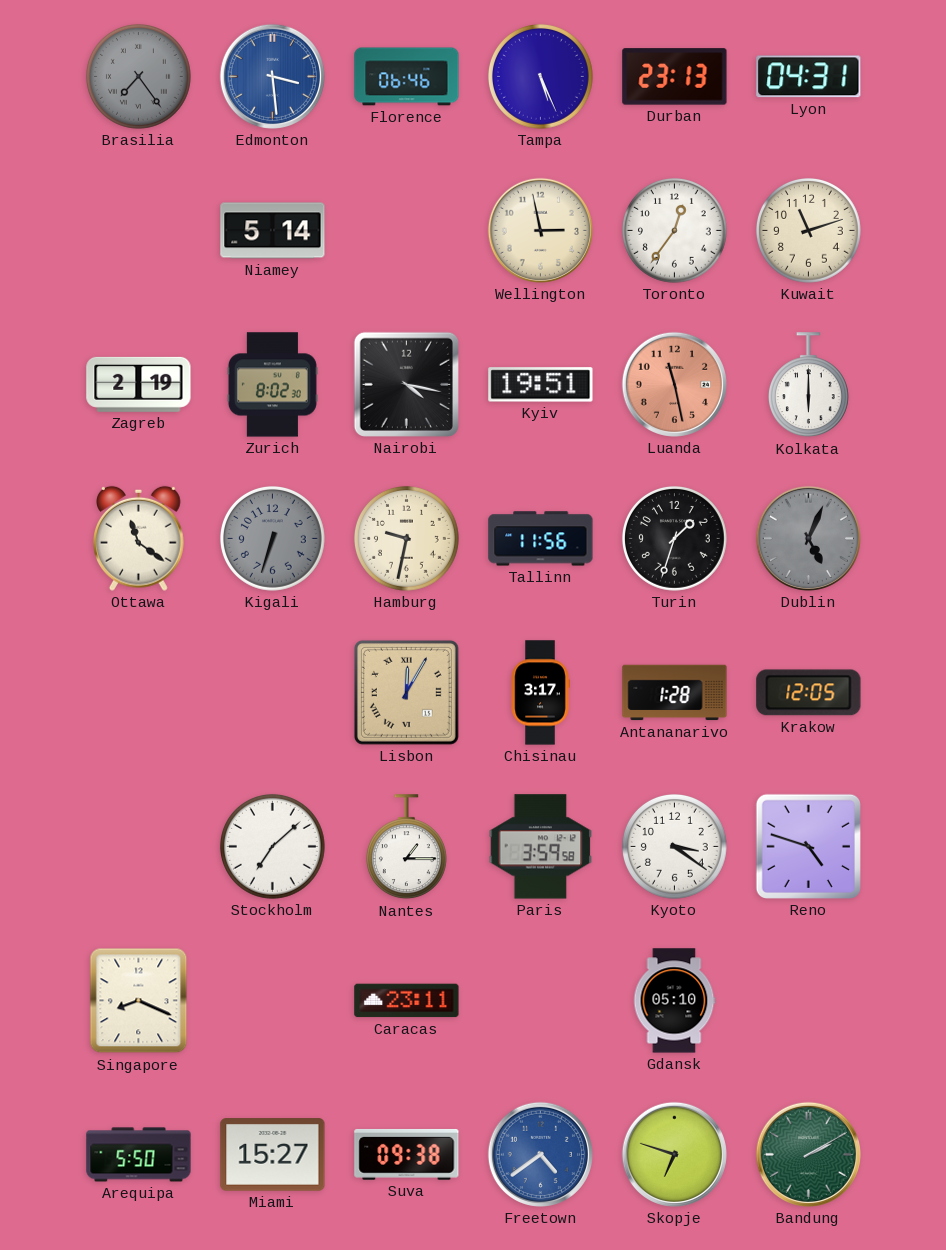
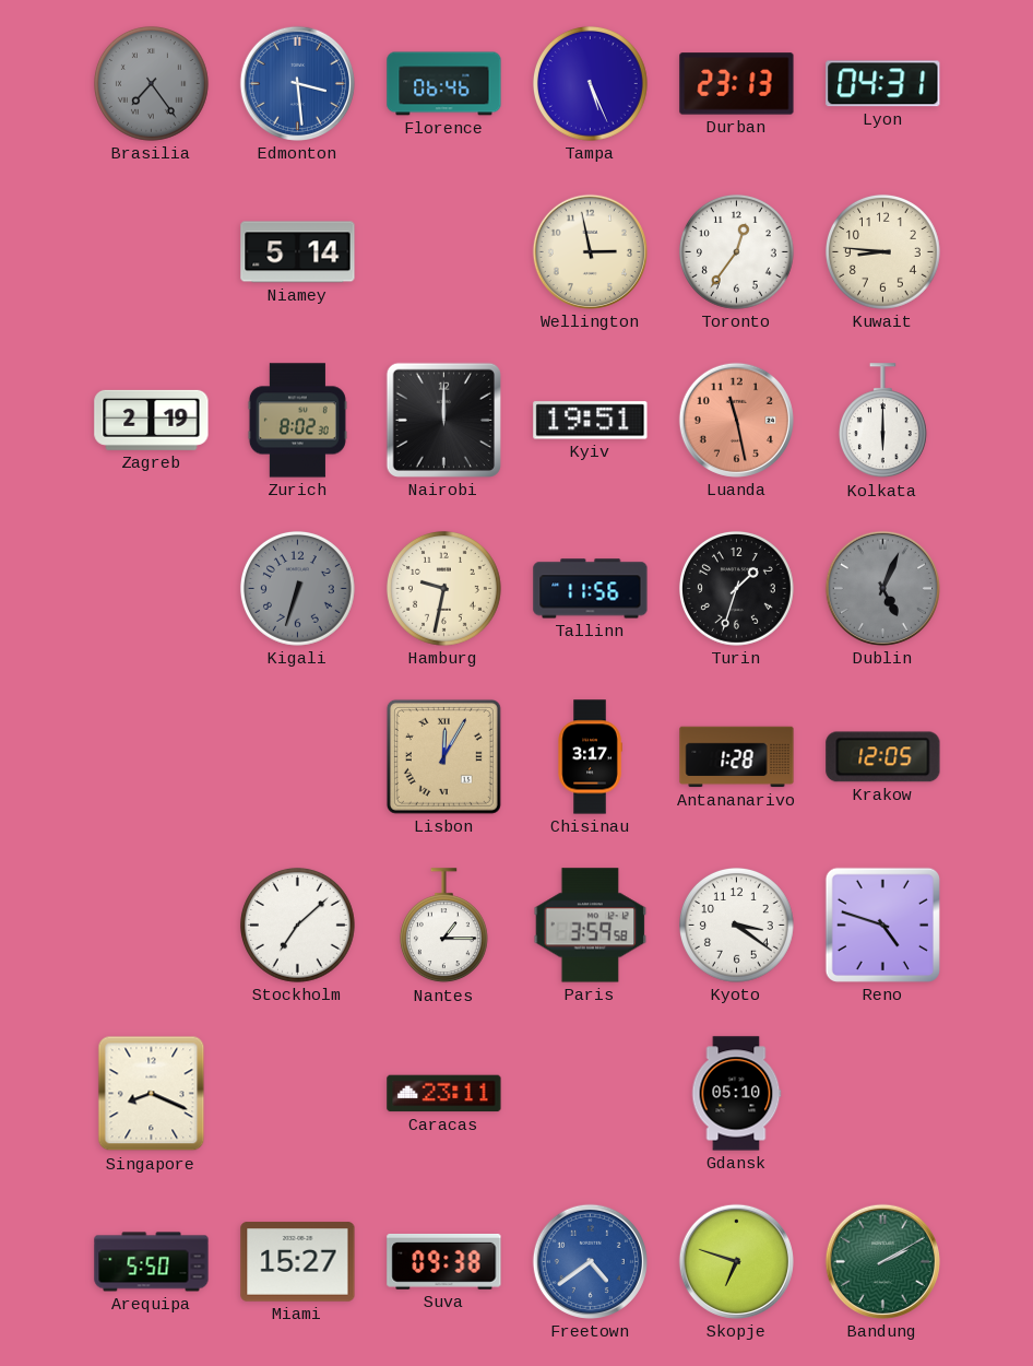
Kuwait: 11:12 -> 8:46 (882, 251)
Nairobi: 4:17 -> 12:00 (443, 420)
Ottawa: 11:21 -> none (139, 538)
